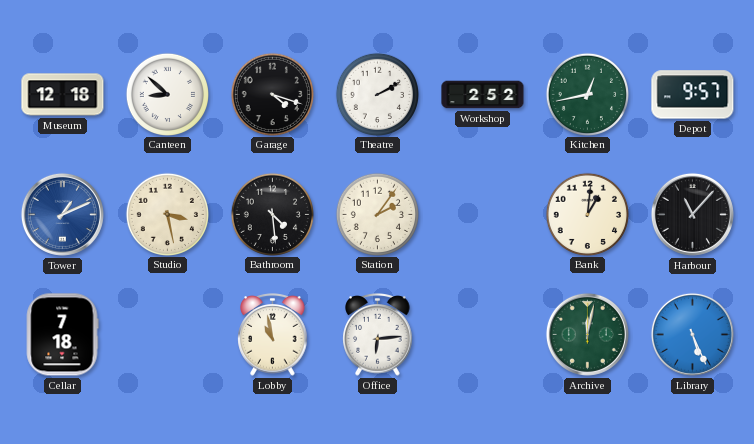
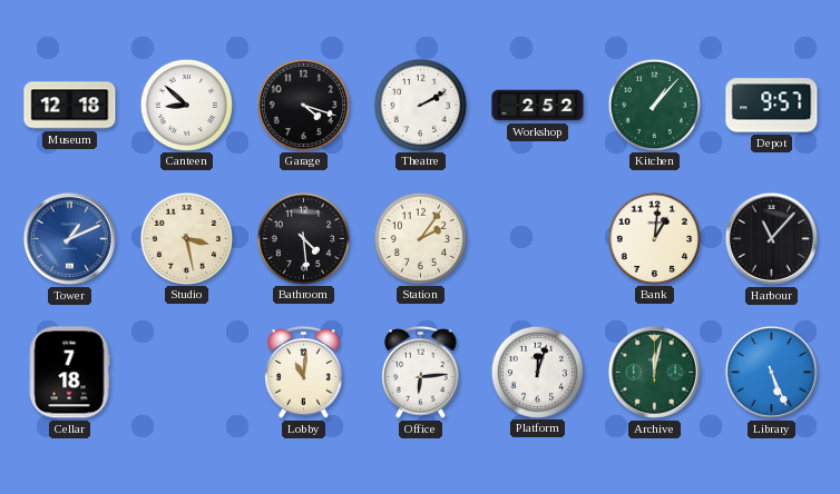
Kitchen: 12:43 -> 1:07 (654, 105)
Lobby: 10:58 -> 11:01 (304, 373)
Platform: none -> 12:03 (537, 372)
